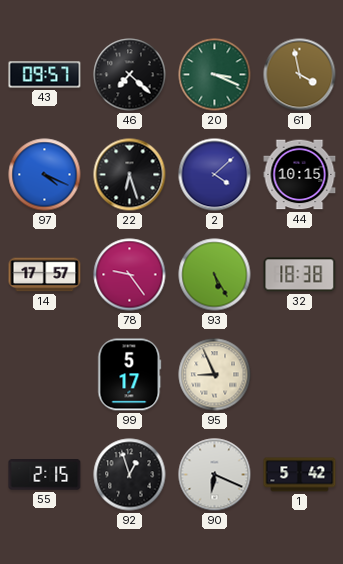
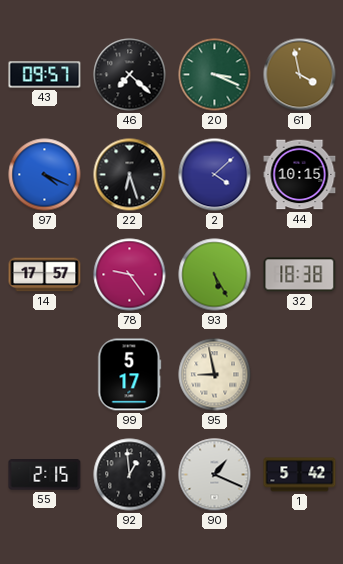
95: 8:56 -> 8:58 (215, 375)
92: 12:57 -> 12:59 (130, 475)
90: 6:19 -> 1:19 (215, 475)
